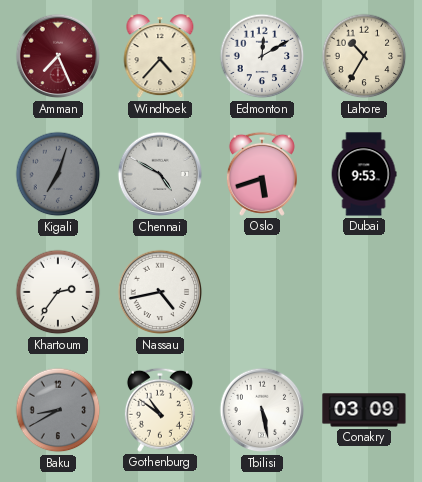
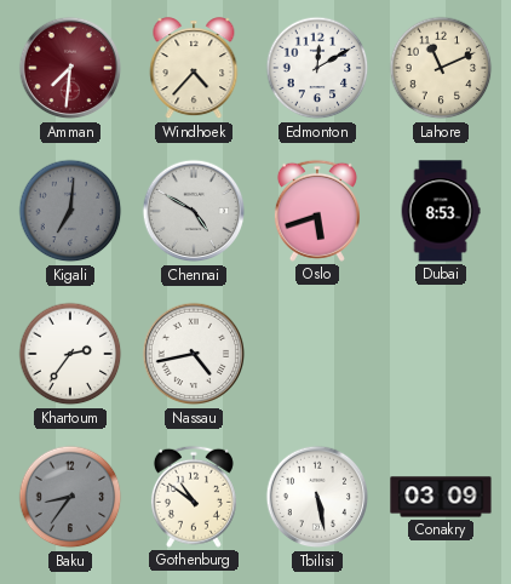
Amman: 7:26 -> 7:31 (70, 68)
Lahore: 10:35 -> 11:11 (441, 68)
Kigali: 7:03 -> 7:01 (70, 211)
Dubai: 9:53 -> 8:53 (441, 211)
Baku: 8:40 -> 8:36 (70, 497)
